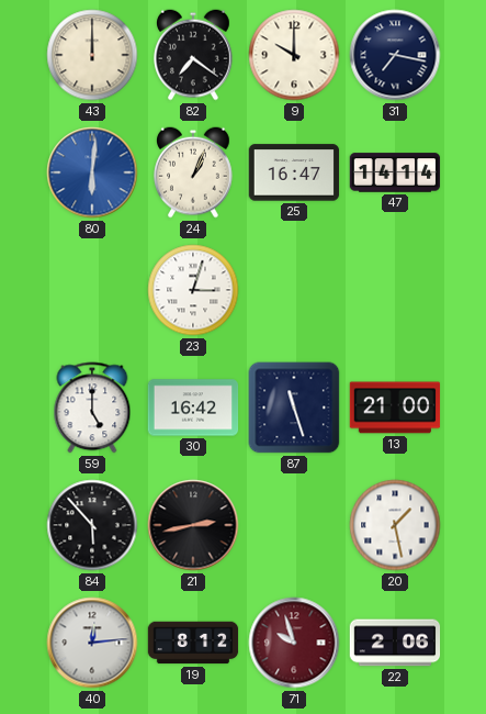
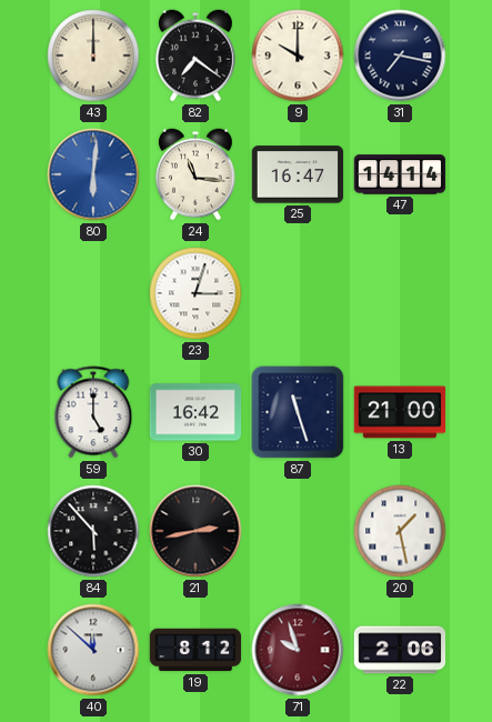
24: 1:04 -> 11:16 (197, 174)
40: 12:14 -> 11:52 (93, 650)
